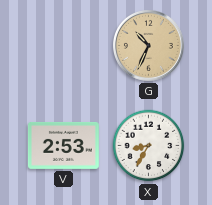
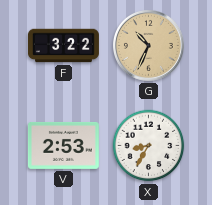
F: none -> 3:22 (64, 46)
